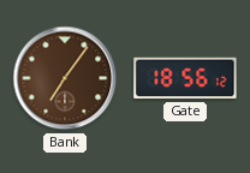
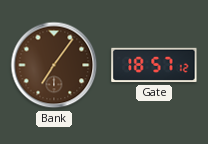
Gate: 18:56 -> 18:57 (154, 65)
